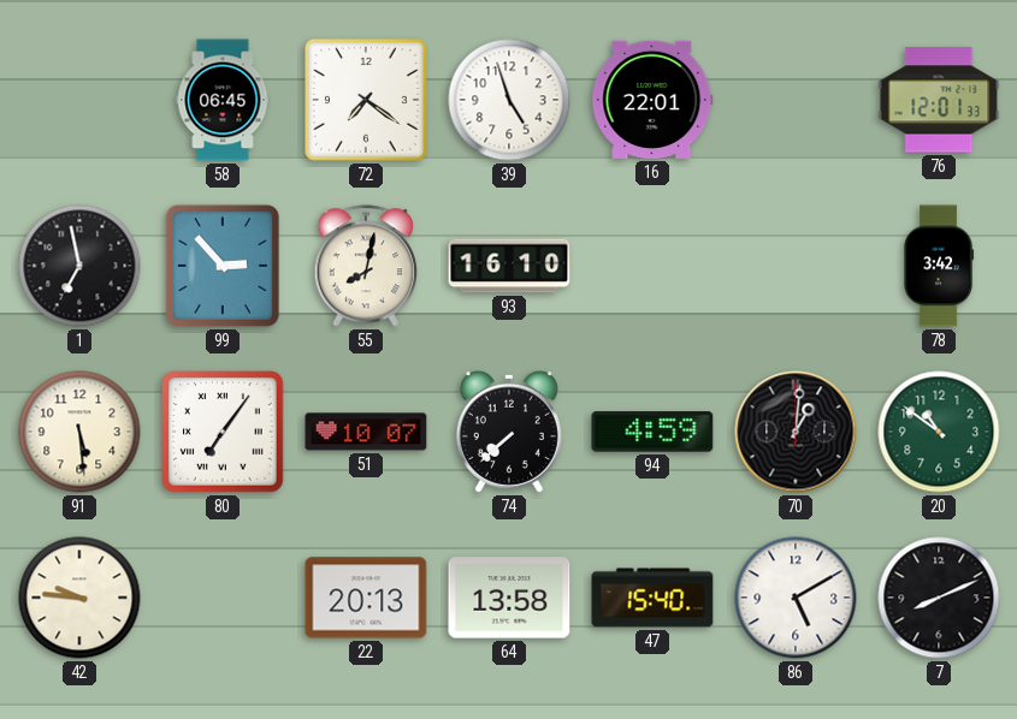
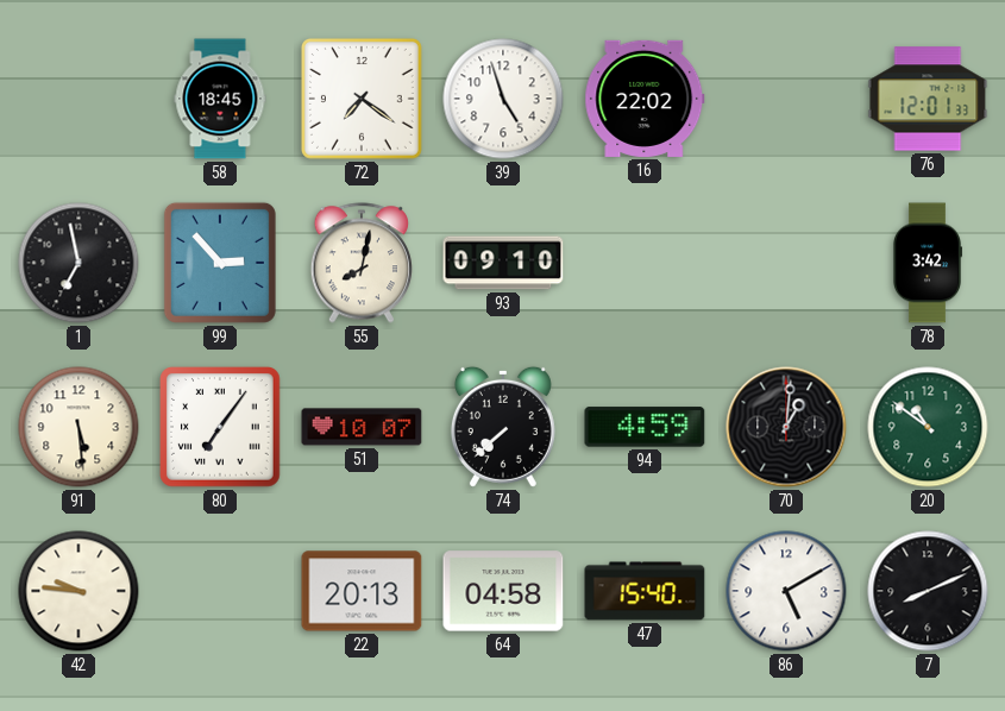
58: 06:45 -> 18:45 (220, 99)
16: 22:01 -> 22:02 (645, 99)
93: 16:10 -> 09:10 (503, 263)
64: 13:58 -> 04:58 (503, 591)
